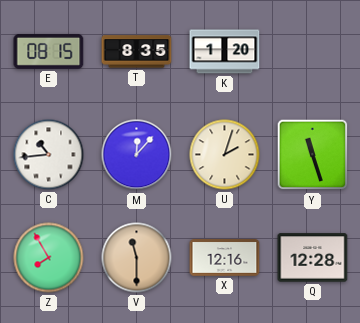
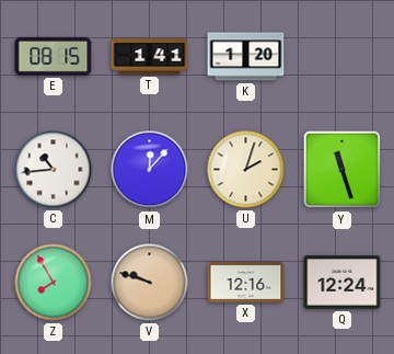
T: 8:35 -> 1:41 (150, 57)
V: 11:30 -> 9:48 (150, 283)
Q: 12:28 -> 12:24 (343, 283)
